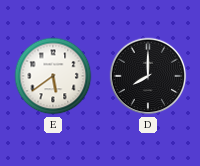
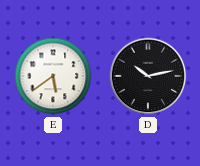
D: 8:00 -> 10:13 (148, 76)
